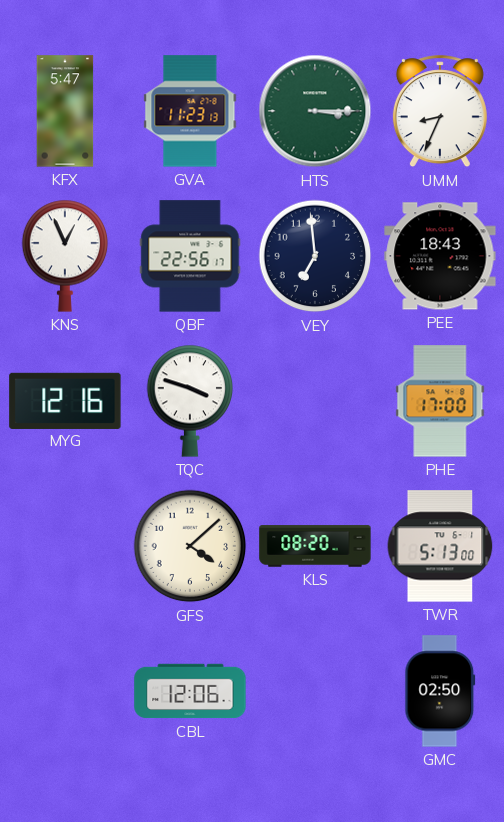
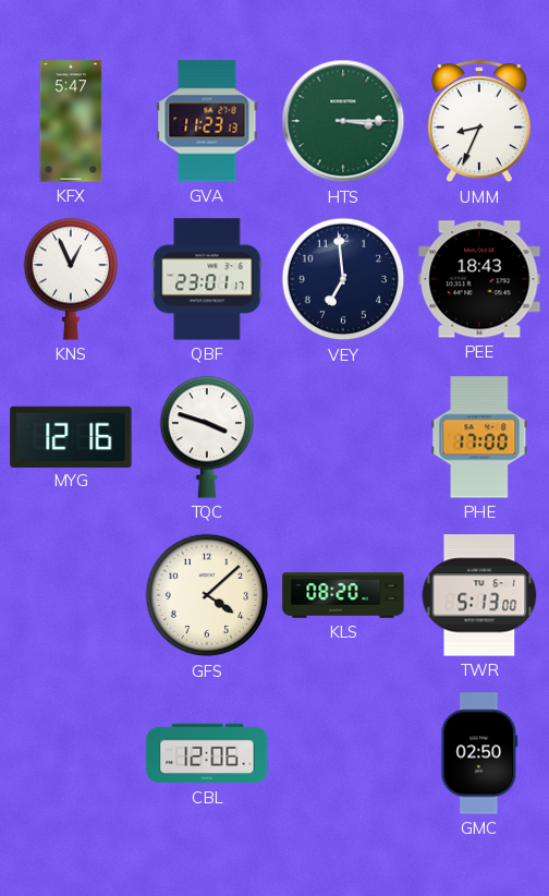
QBF: 22:56 -> 23:01 (207, 279)
